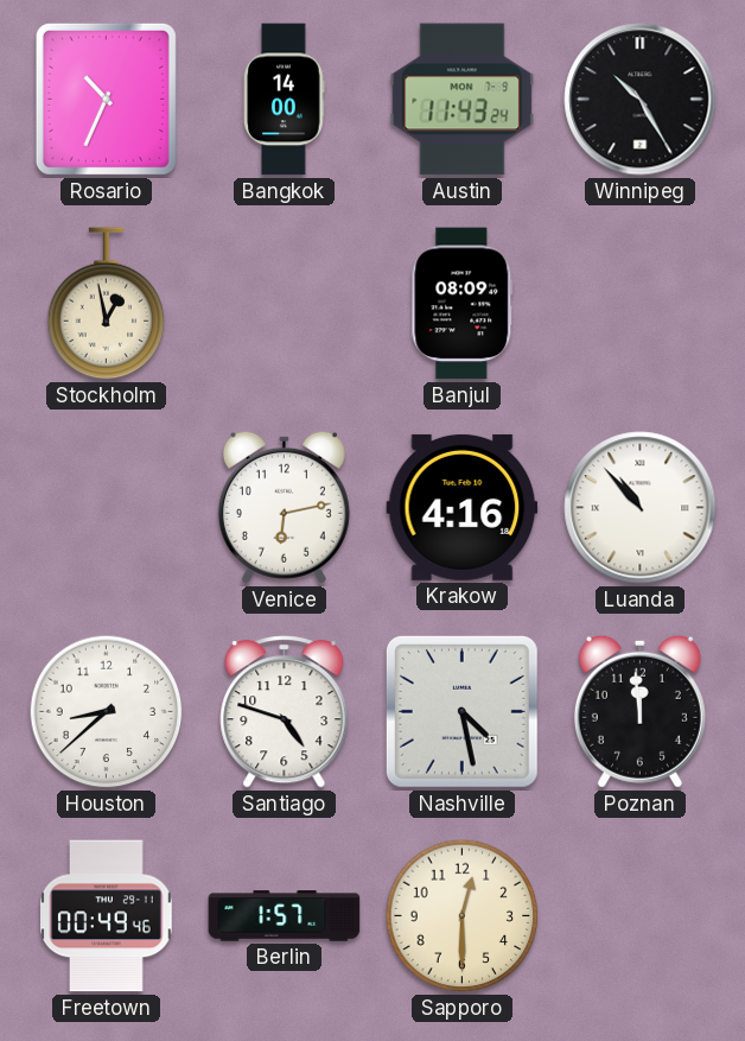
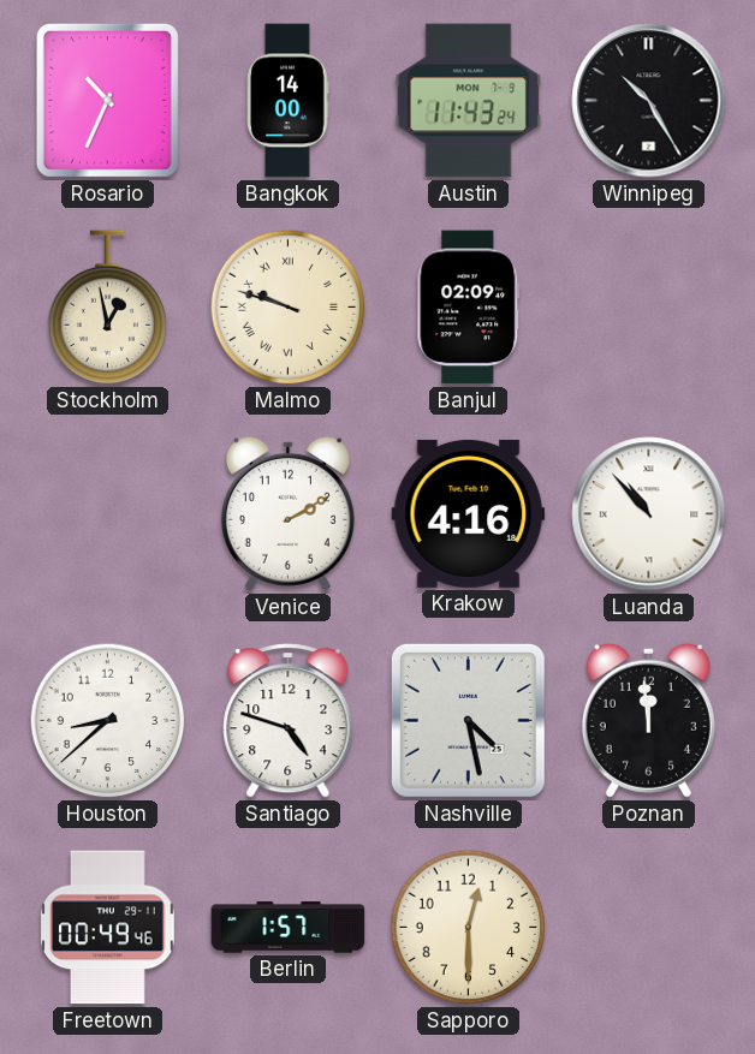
Malmo: none -> 9:48 (289, 308)
Banjul: 08:09 -> 02:09 (469, 308)
Venice: 6:13 -> 2:10 (287, 513)
